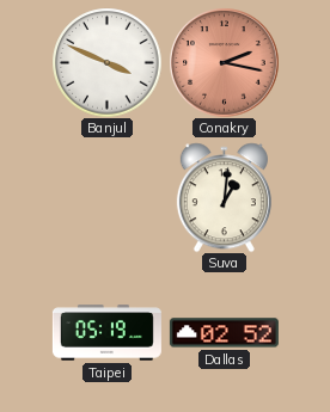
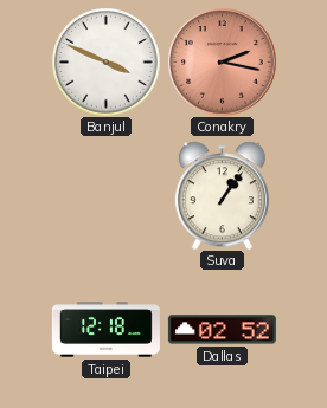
Suva: 1:01 -> 1:06 (222, 195)
Taipei: 05:19 -> 12:18 (105, 330)
